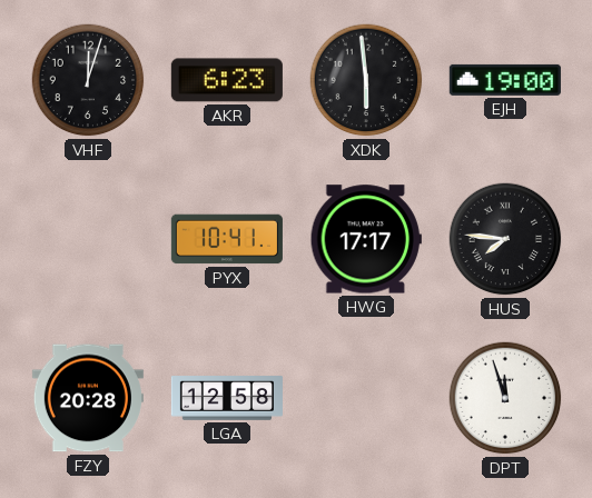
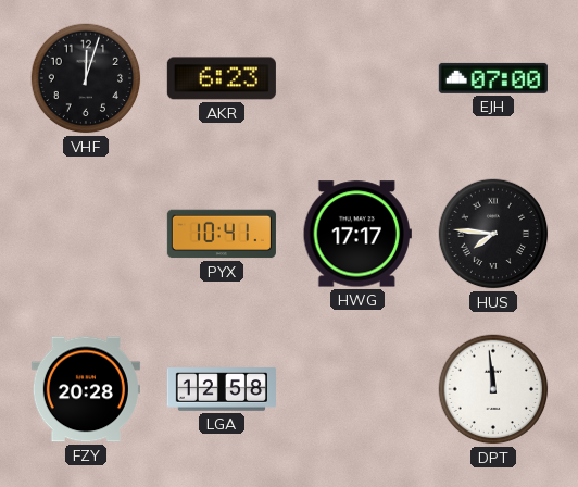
XDK: 5:59 -> none (366, 80)
EJH: 19:00 -> 07:00 (493, 78)
DPT: 11:57 -> 11:59 (493, 389)
